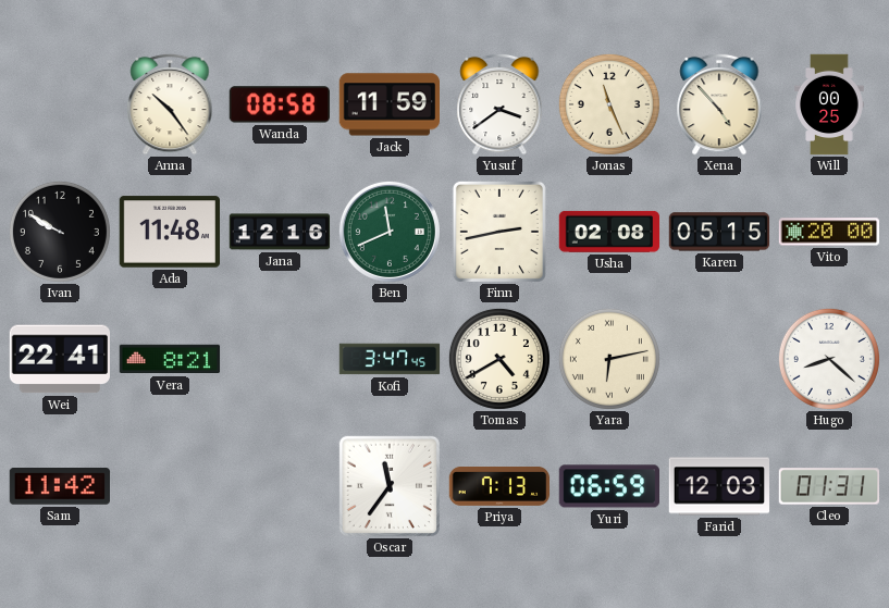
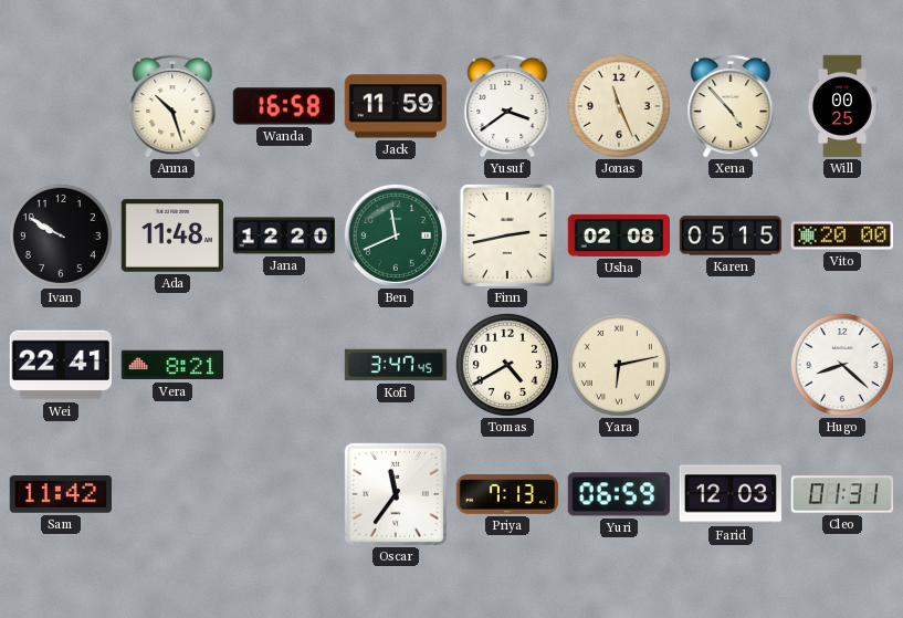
Anna: 10:24 -> 10:27 (172, 106)
Wanda: 08:58 -> 16:58 (283, 106)
Jana: 12:16 -> 12:20 (284, 235)
